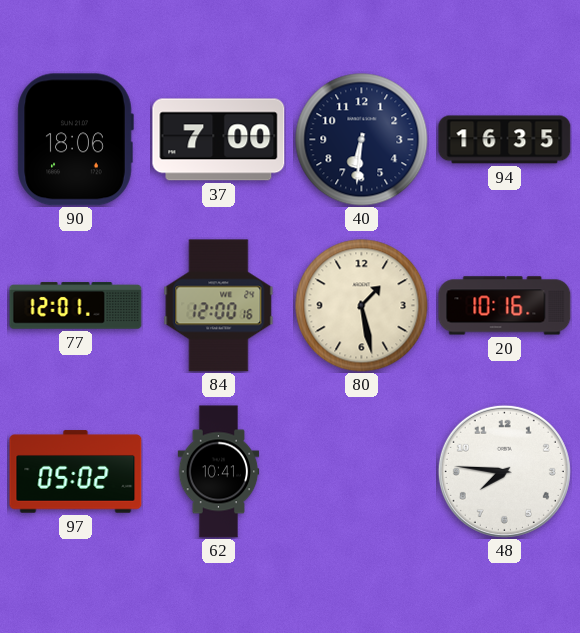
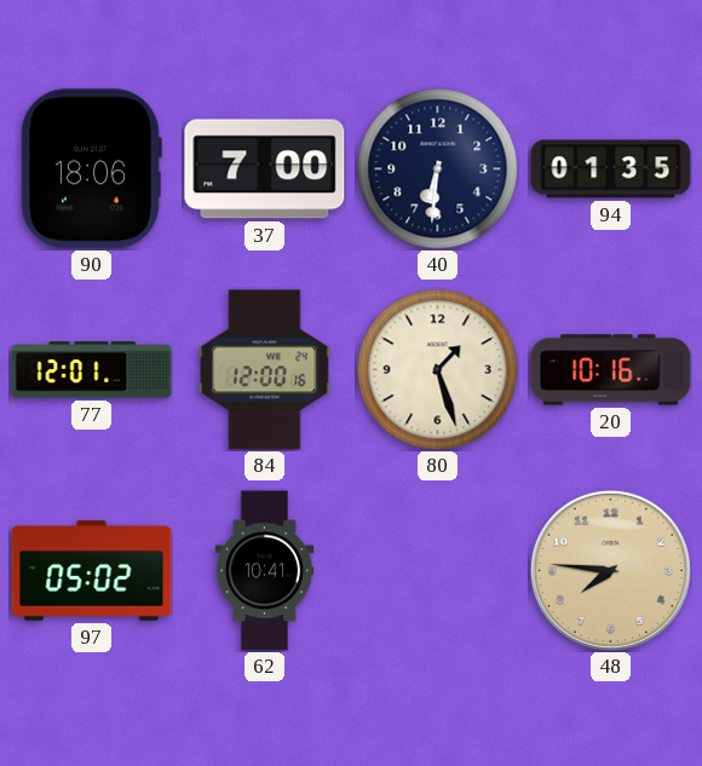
94: 16:35 -> 01:35 (611, 169)
80: 1:28 -> 1:27 (438, 370)
48 dial: white -> champagne (610, 570)
